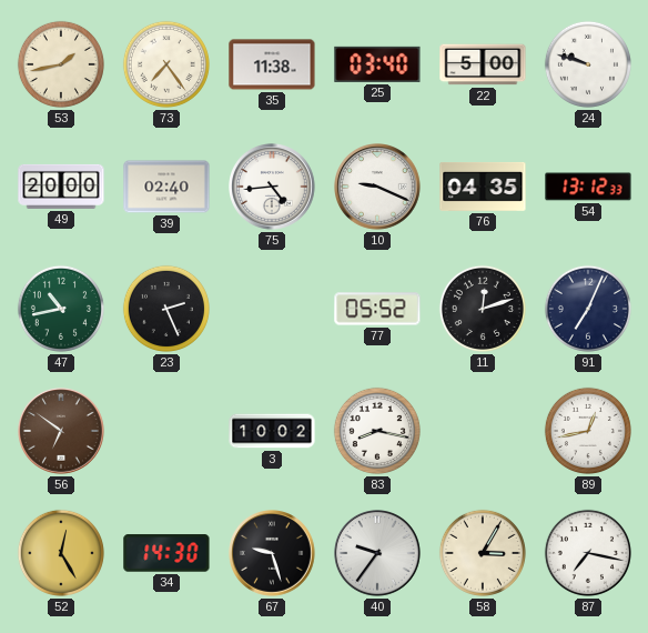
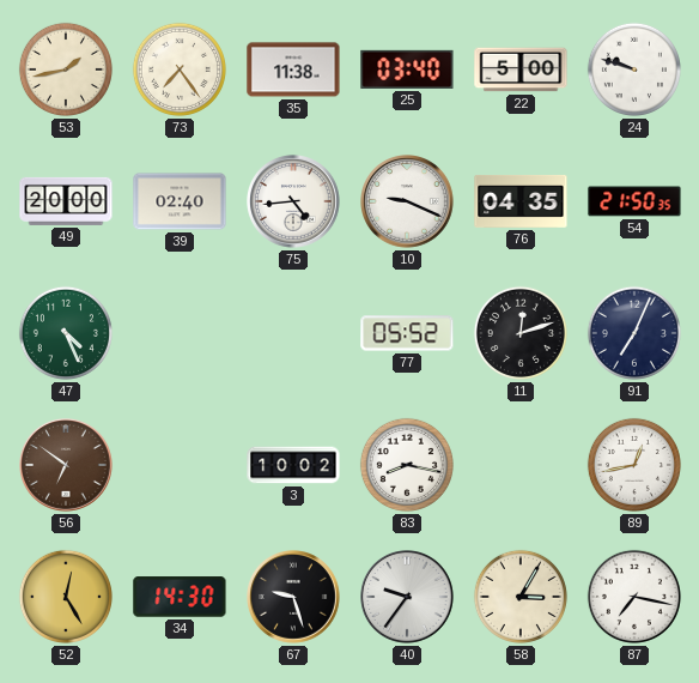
54: 13:12 -> 21:50 (634, 201)
47: 10:43 -> 4:26 (66, 333)
23: 2:26 -> none (166, 309)
